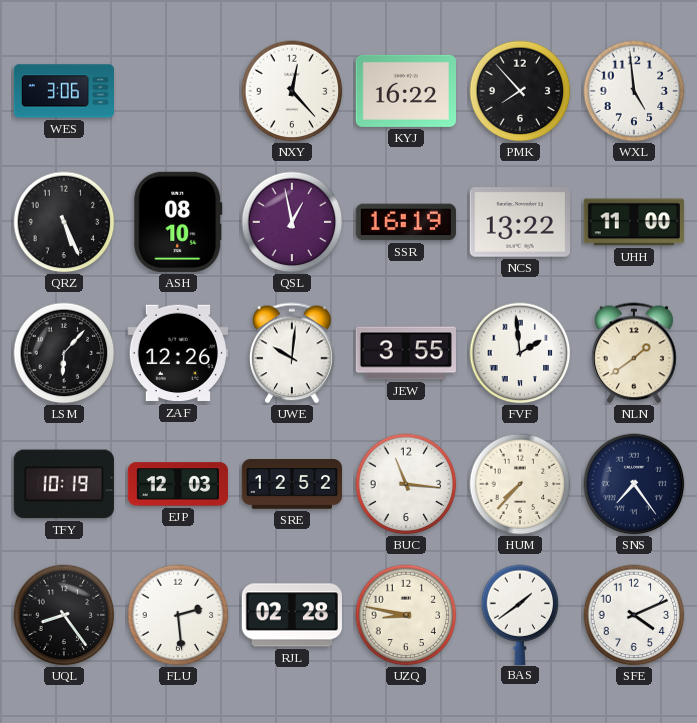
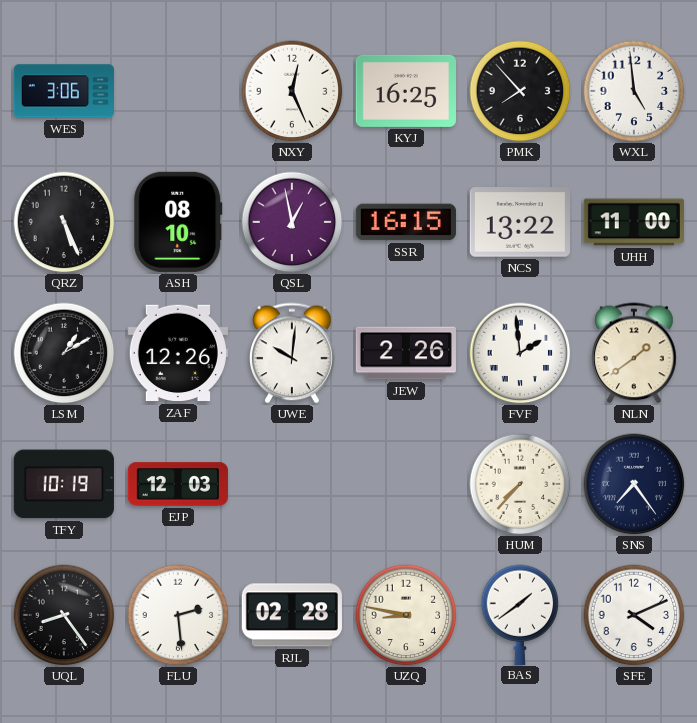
NXY: 12:23 -> 12:26 (292, 91)
KYJ: 16:22 -> 16:25 (406, 91)
SSR: 16:19 -> 16:15 (406, 222)
LSM: 6:07 -> 1:10 (64, 353)
JEW: 3:55 -> 2:26 (406, 353)
SRE: 12:52 -> none (291, 484)
BUC: 11:16 -> none (406, 484)
